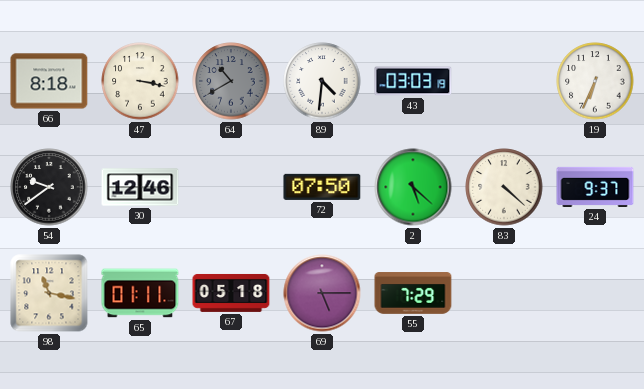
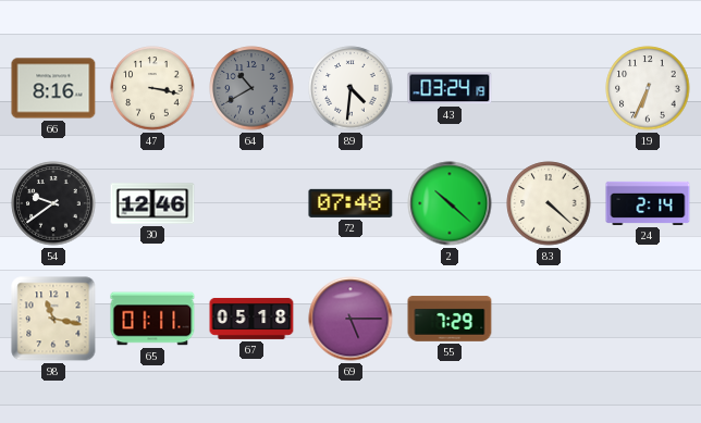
66: 8:18 -> 8:16 (53, 88)
43: 03:03 -> 03:24 (450, 88)
72: 07:50 -> 07:48 (350, 203)
2: 5:22 -> 10:22 (450, 203)
24: 9:37 -> 2:14 (648, 203)
